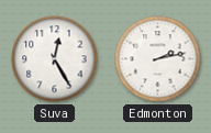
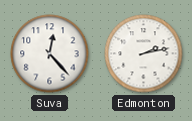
Suva: 12:25 -> 12:23 (50, 54)
